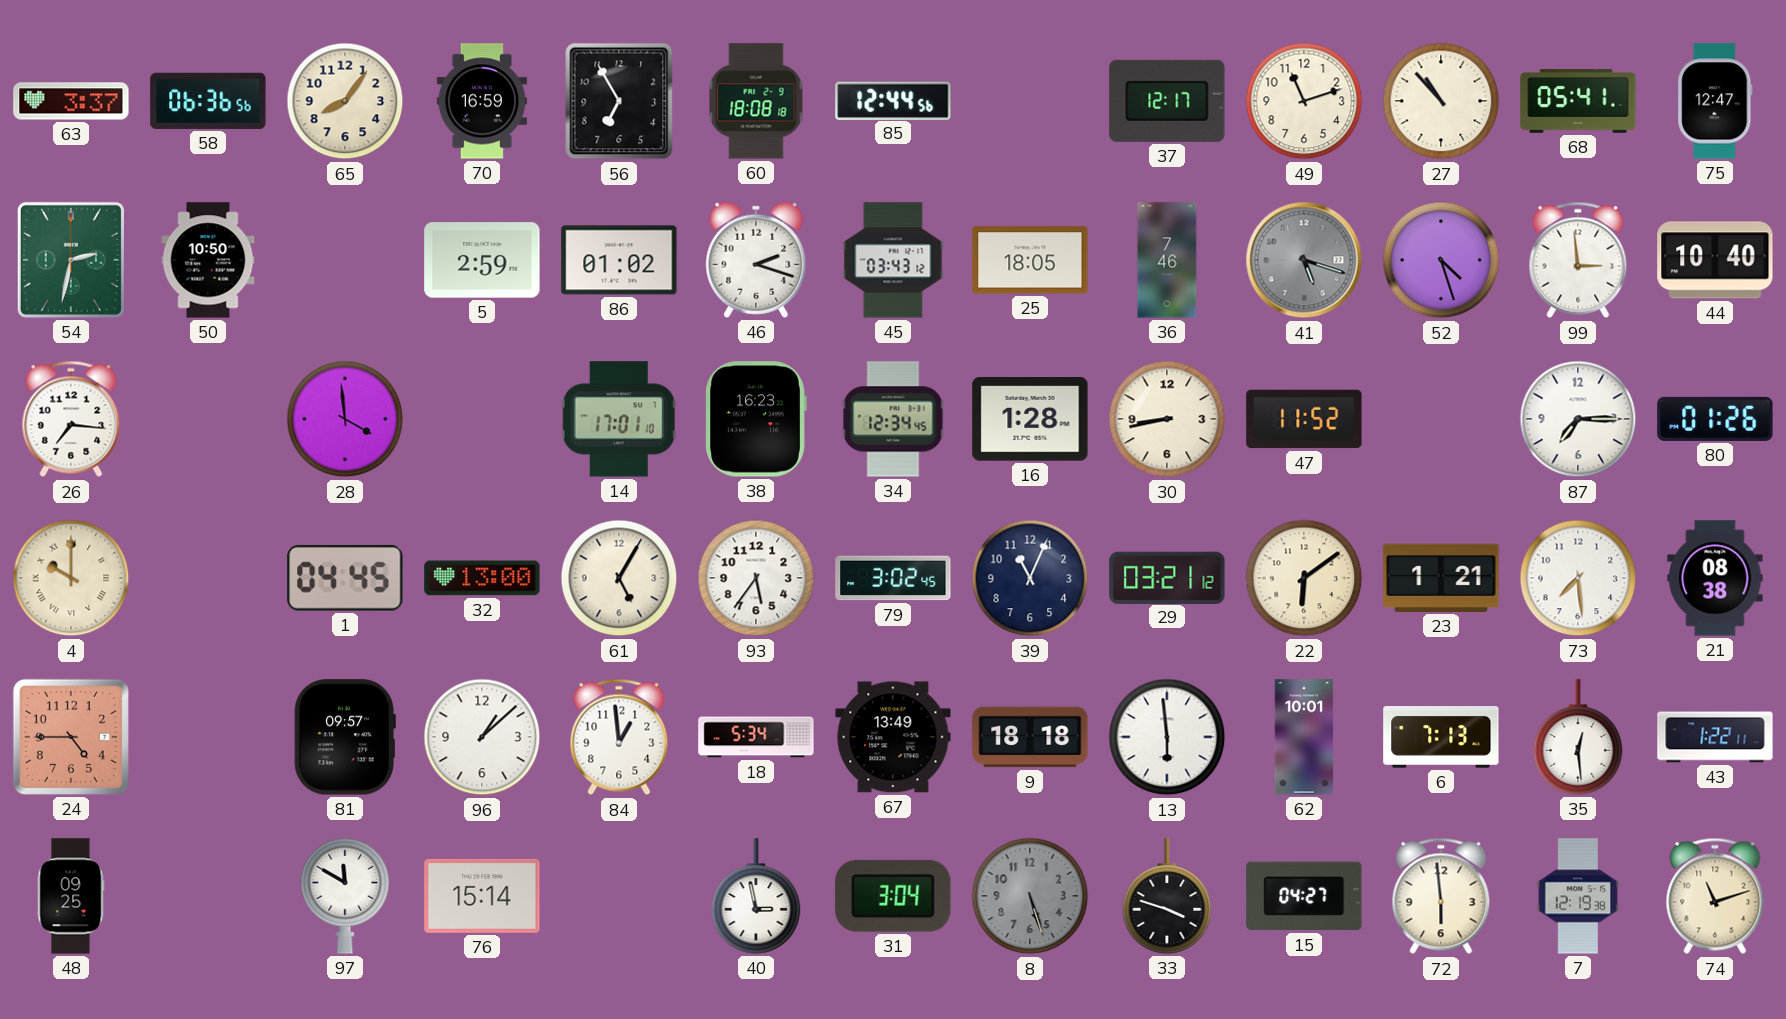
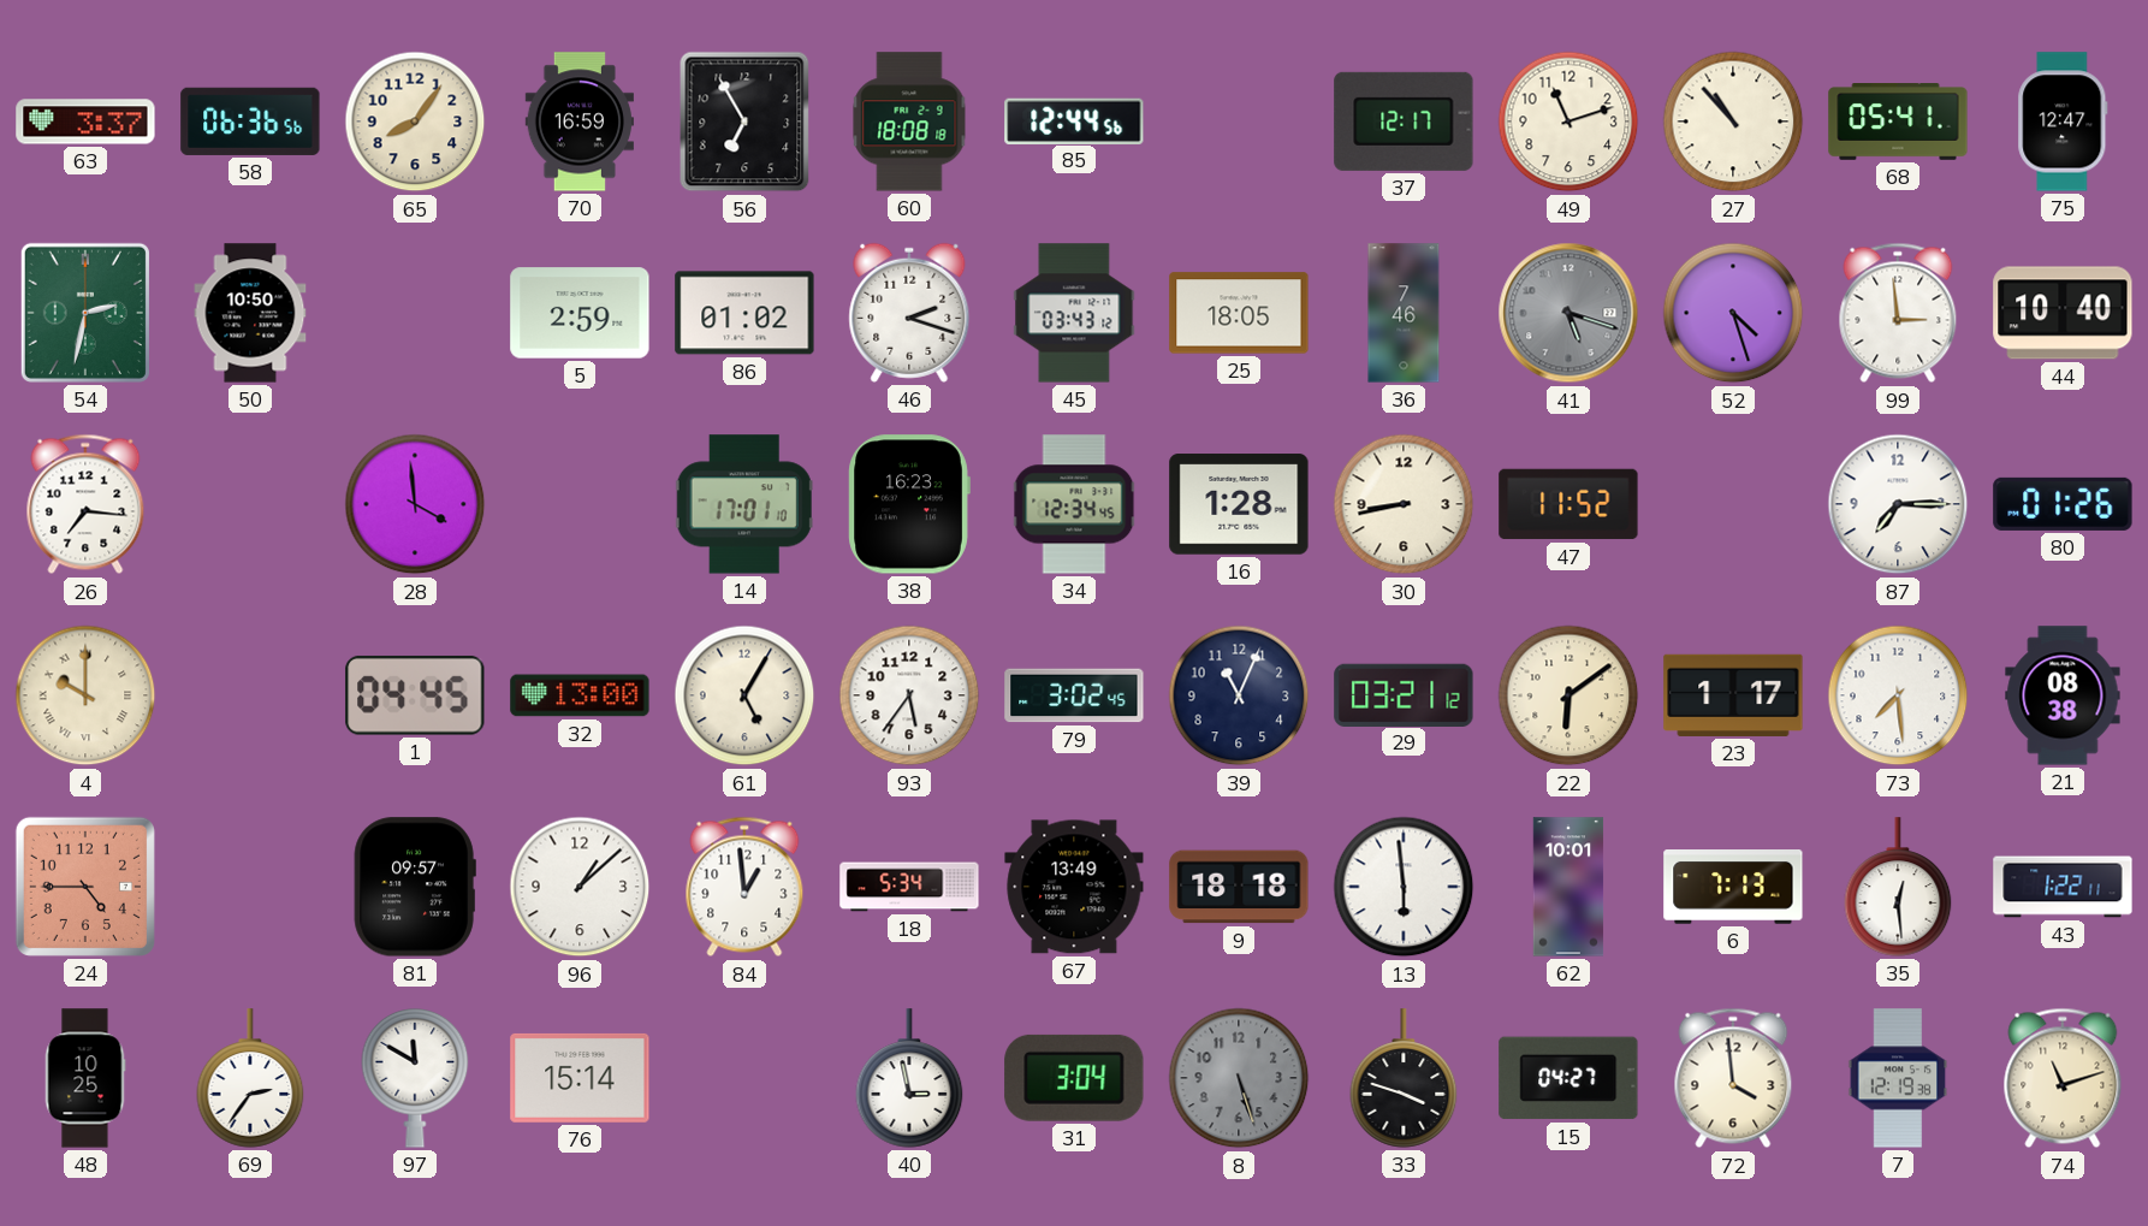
23: 1:21 -> 1:17 (1733, 695)
48: 09:25 -> 10:25 (85, 1078)
69: none -> 2:36 (250, 1078)
72: 5:59 -> 3:59 (1733, 1078)
